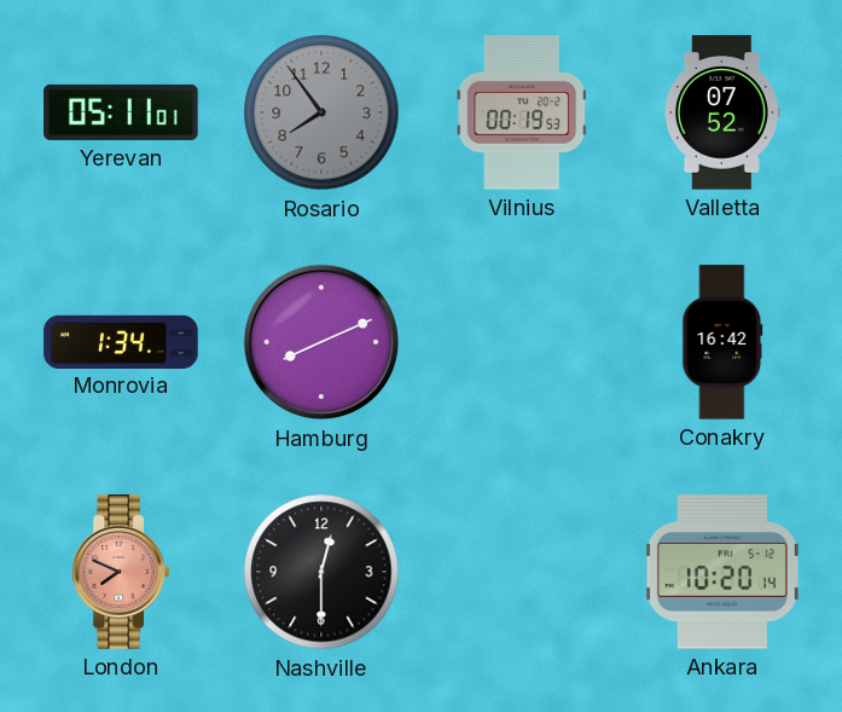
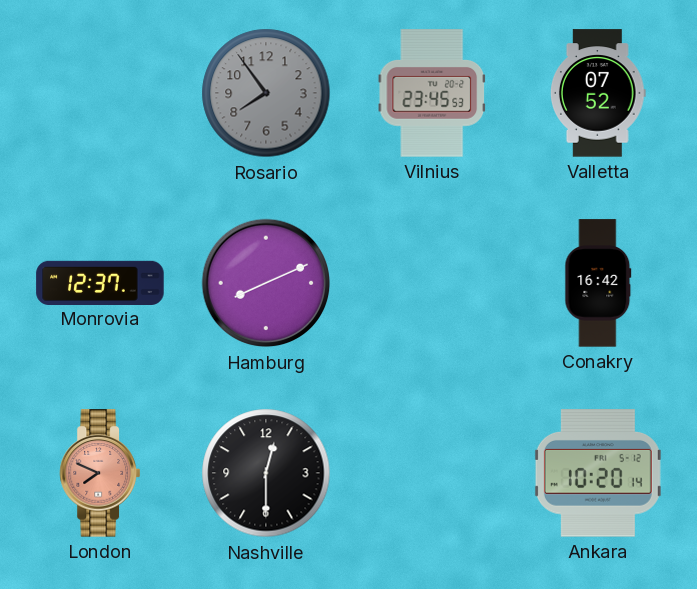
Yerevan: 05:11 -> none (121, 112)
Vilnius: 00:19 -> 23:45 (432, 93)
Monrovia: 1:34 -> 12:37 (100, 282)
